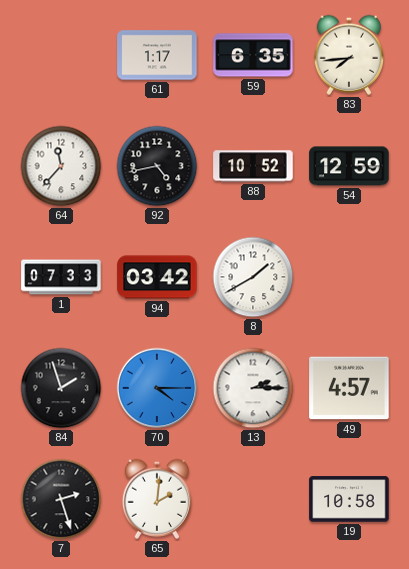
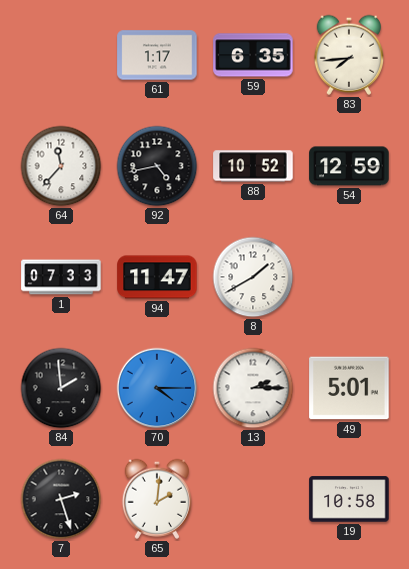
94: 03:42 -> 11:47 (157, 277)
84: 1:57 -> 1:59 (61, 388)
49: 4:57 -> 5:01 (349, 388)
